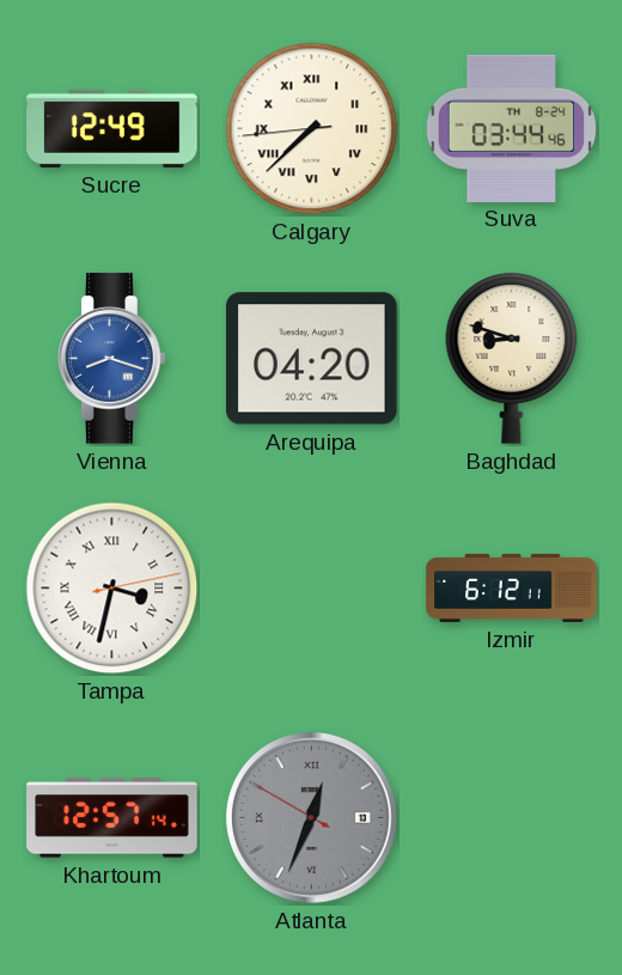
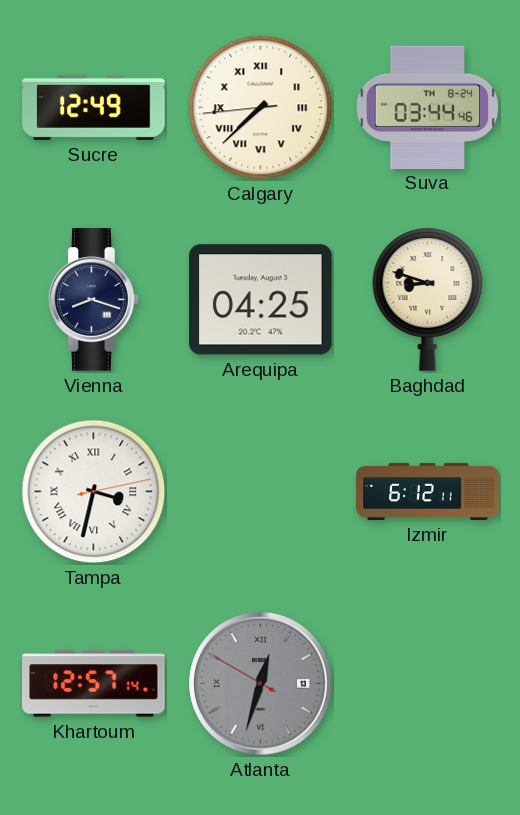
Vienna dial: blue -> navy (94, 300)
Arequipa: 04:20 -> 04:25 (261, 300)
Atlanta: 12:33 -> 12:32 (260, 683)
